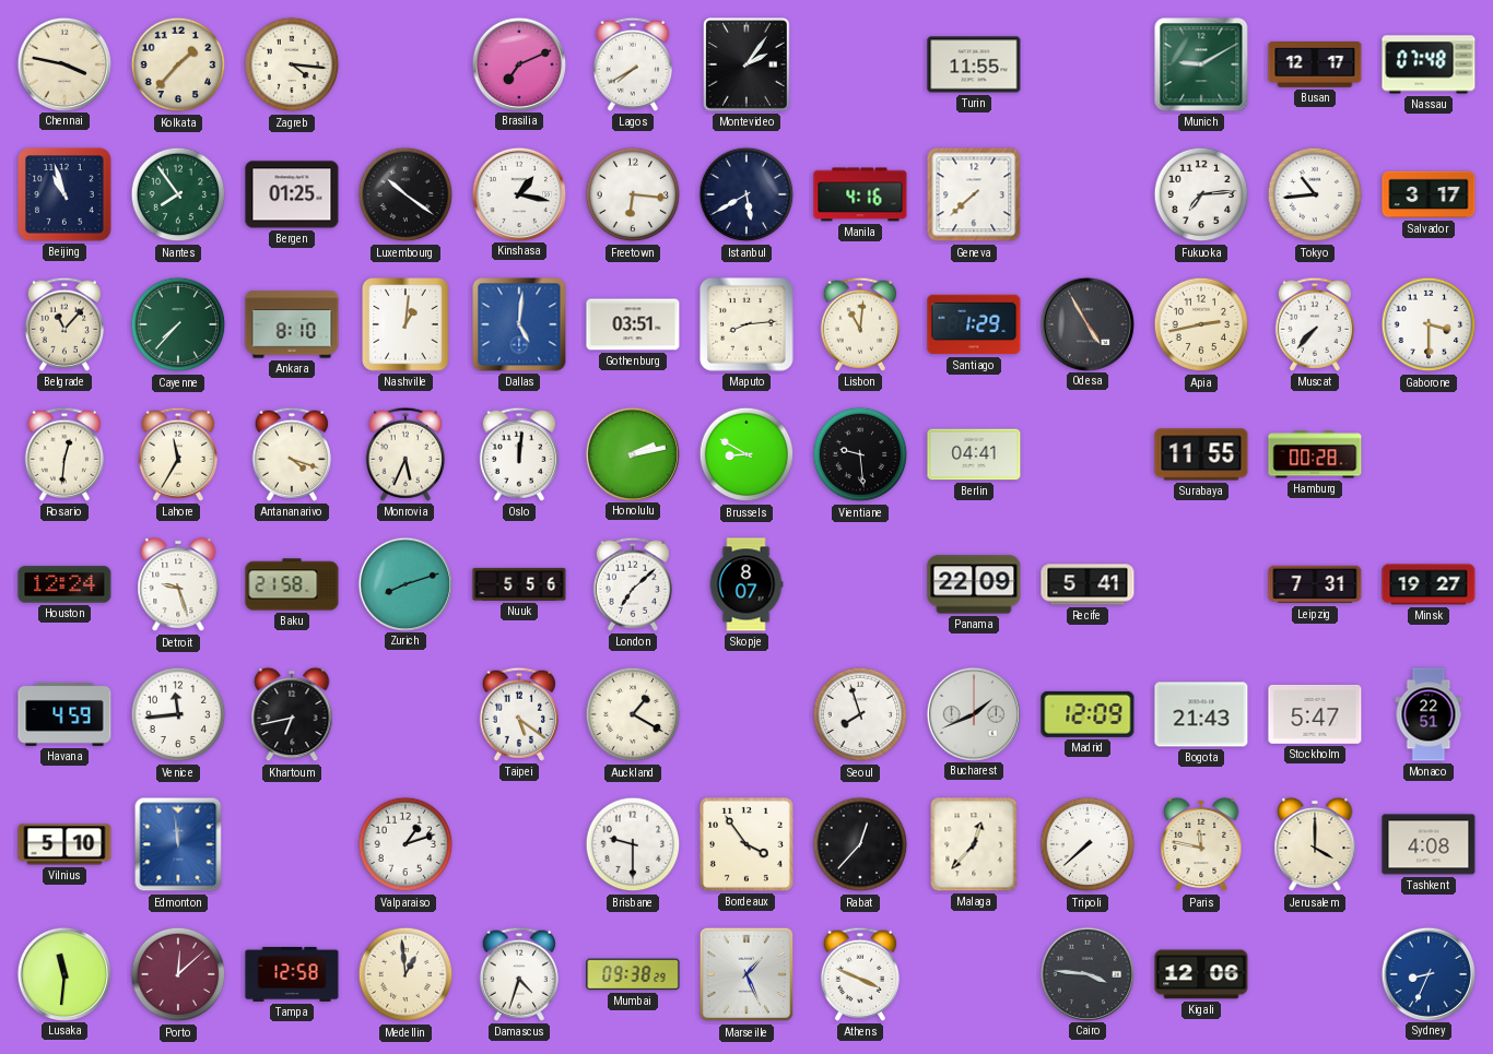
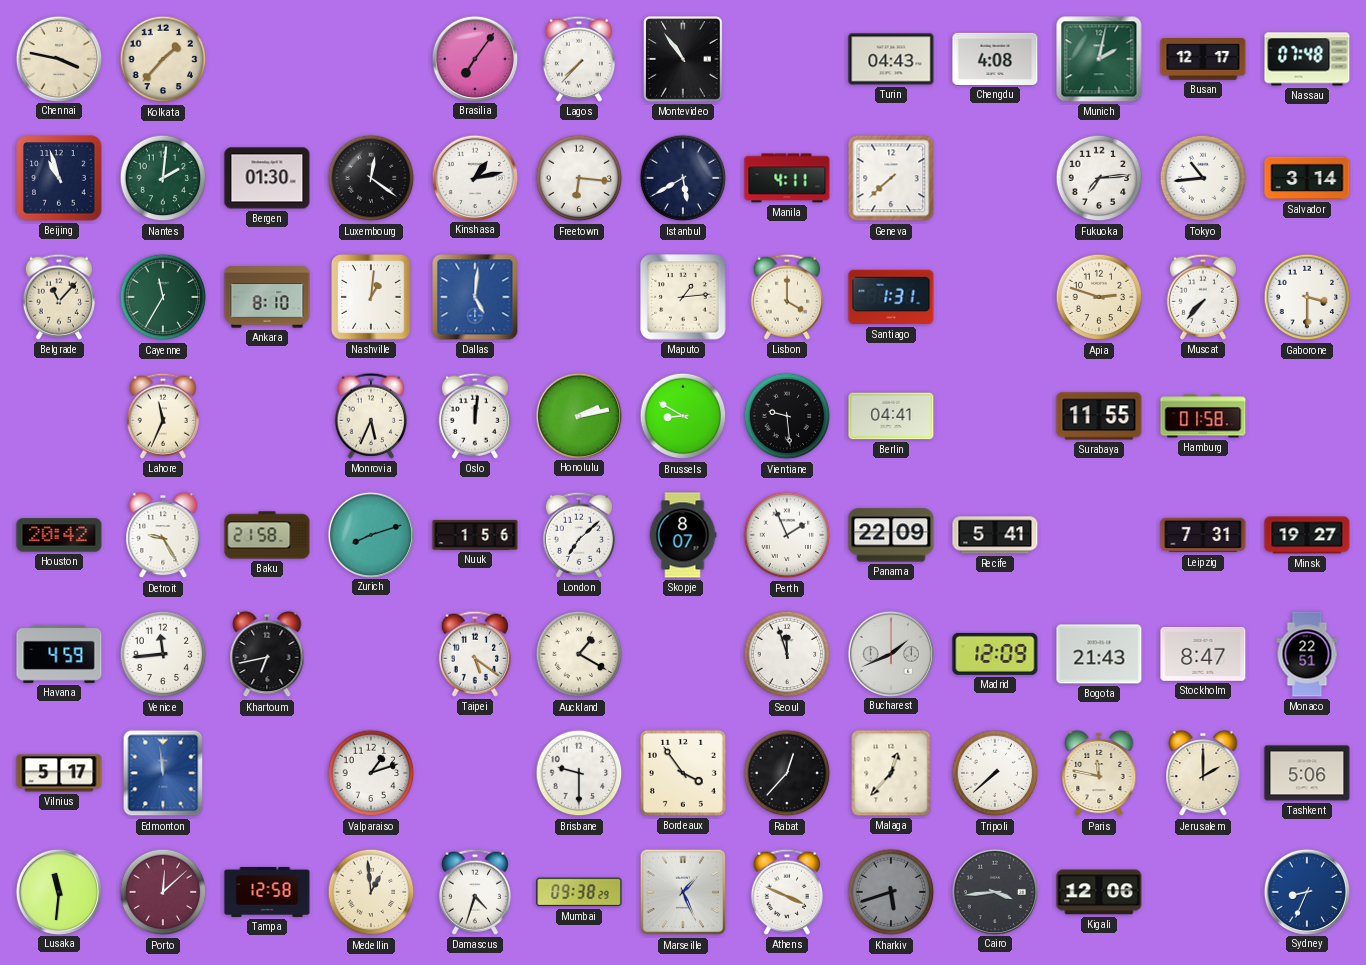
Zagreb: 4:16 -> none (292, 64)
Brasilia: 7:11 -> 7:06 (474, 58)
Lagos: 7:40 -> 7:37 (578, 59)
Montevideo: 2:06 -> 10:54 (684, 60)
Turin: 11:55 -> 04:43 (891, 59)
Chengdu: none -> 4:08 (995, 59)
Munich: 9:10 -> 2:02 (1099, 59)
Nantes: 7:54 -> 2:01 (163, 178)
Bergen: 01:25 -> 01:30 (267, 178)
Luxembourg: 10:21 -> 12:21 (371, 178)
Kinshasa: 1:17 -> 1:13 (474, 177)
Manila: 4:16 -> 4:11 (787, 178)
Salvador: 3:17 -> 3:14 (1307, 178)
Cayenne: 7:37 -> 11:35 (163, 297)
Gothenburg: 03:51 -> none (633, 324)
Maputo: 8:14 -> 1:14 (683, 297)
Lisbon: 11:01 -> 4:00 (786, 297)
Santiago: 1:29 -> 1:31 (891, 297)
Odesa: 4:55 -> none (1086, 323)
Apia: 2:43 -> 2:48 (1099, 297)
Rosario: 12:31 -> none (63, 454)
Lahore: 11:35 -> 11:34 (162, 416)
Antananarivo: 4:18 -> none (291, 454)
Hamburg: 00:28 -> 01:58 (1203, 416)
Houston: 12:24 -> 20:42 (59, 535)
Detroit: 9:27 -> 9:25 (163, 535)
Nuuk: 5:56 -> 1:56 (475, 535)
Perth: none -> 1:56 (787, 535)
Seoul: 7:57 -> 11:57 (787, 654)
Stockholm: 5:47 -> 8:47 (1203, 655)
Vilnius: 5:10 -> 5:17 (59, 773)
Jerusalem: 4:00 -> 2:00 (1203, 773)
Tashkent: 4:08 -> 5:06 (1307, 773)
Kharkiv: none -> 5:42 (891, 892)
Cairo: 3:46 -> 3:44 (994, 891)
